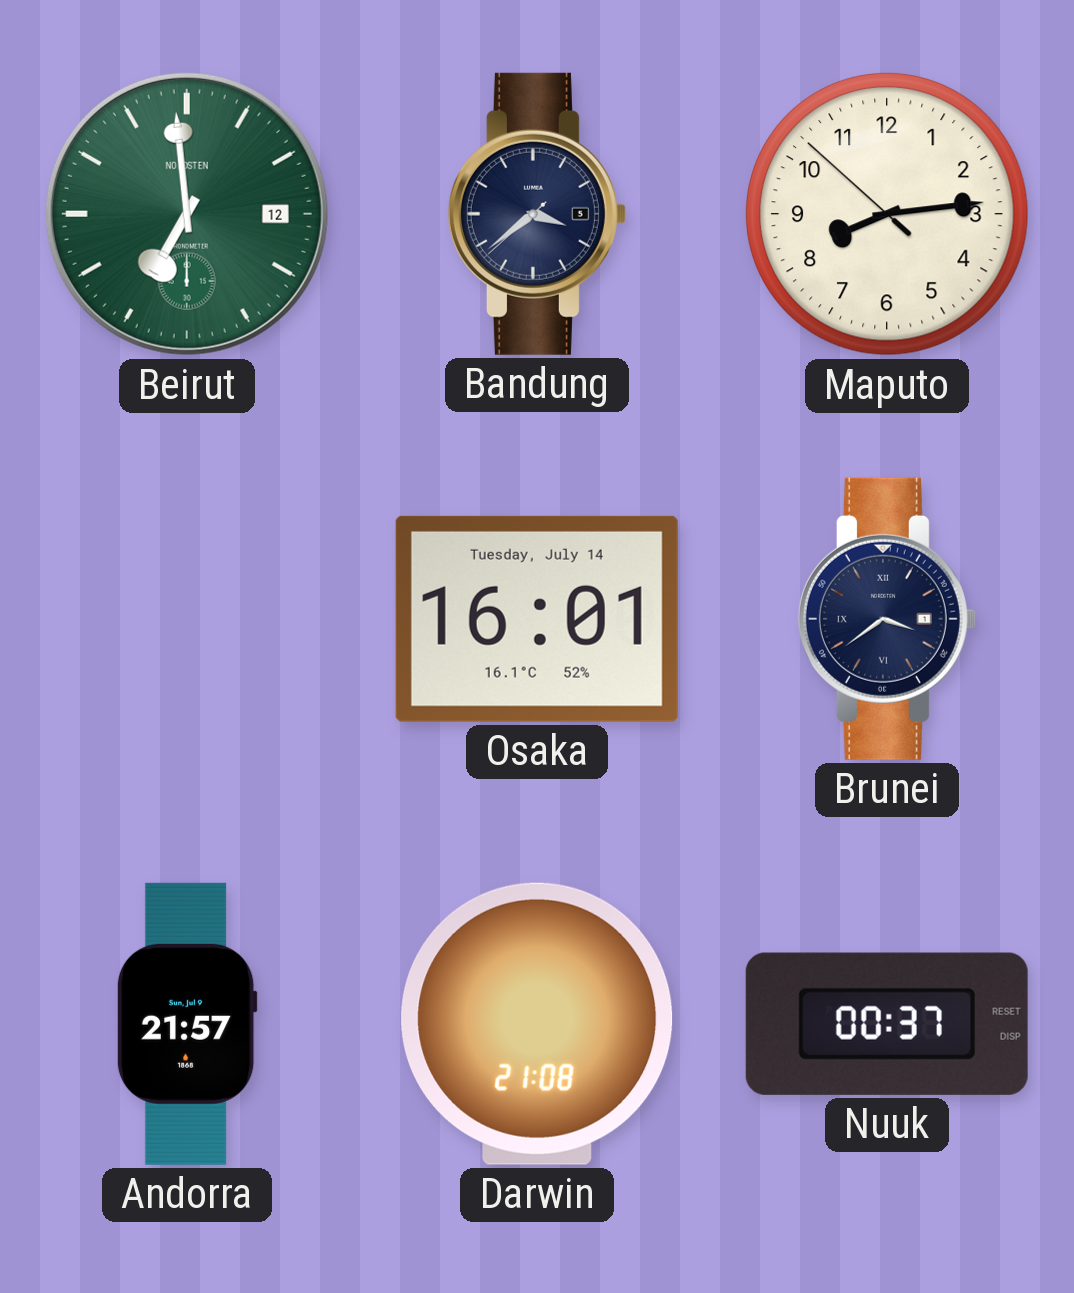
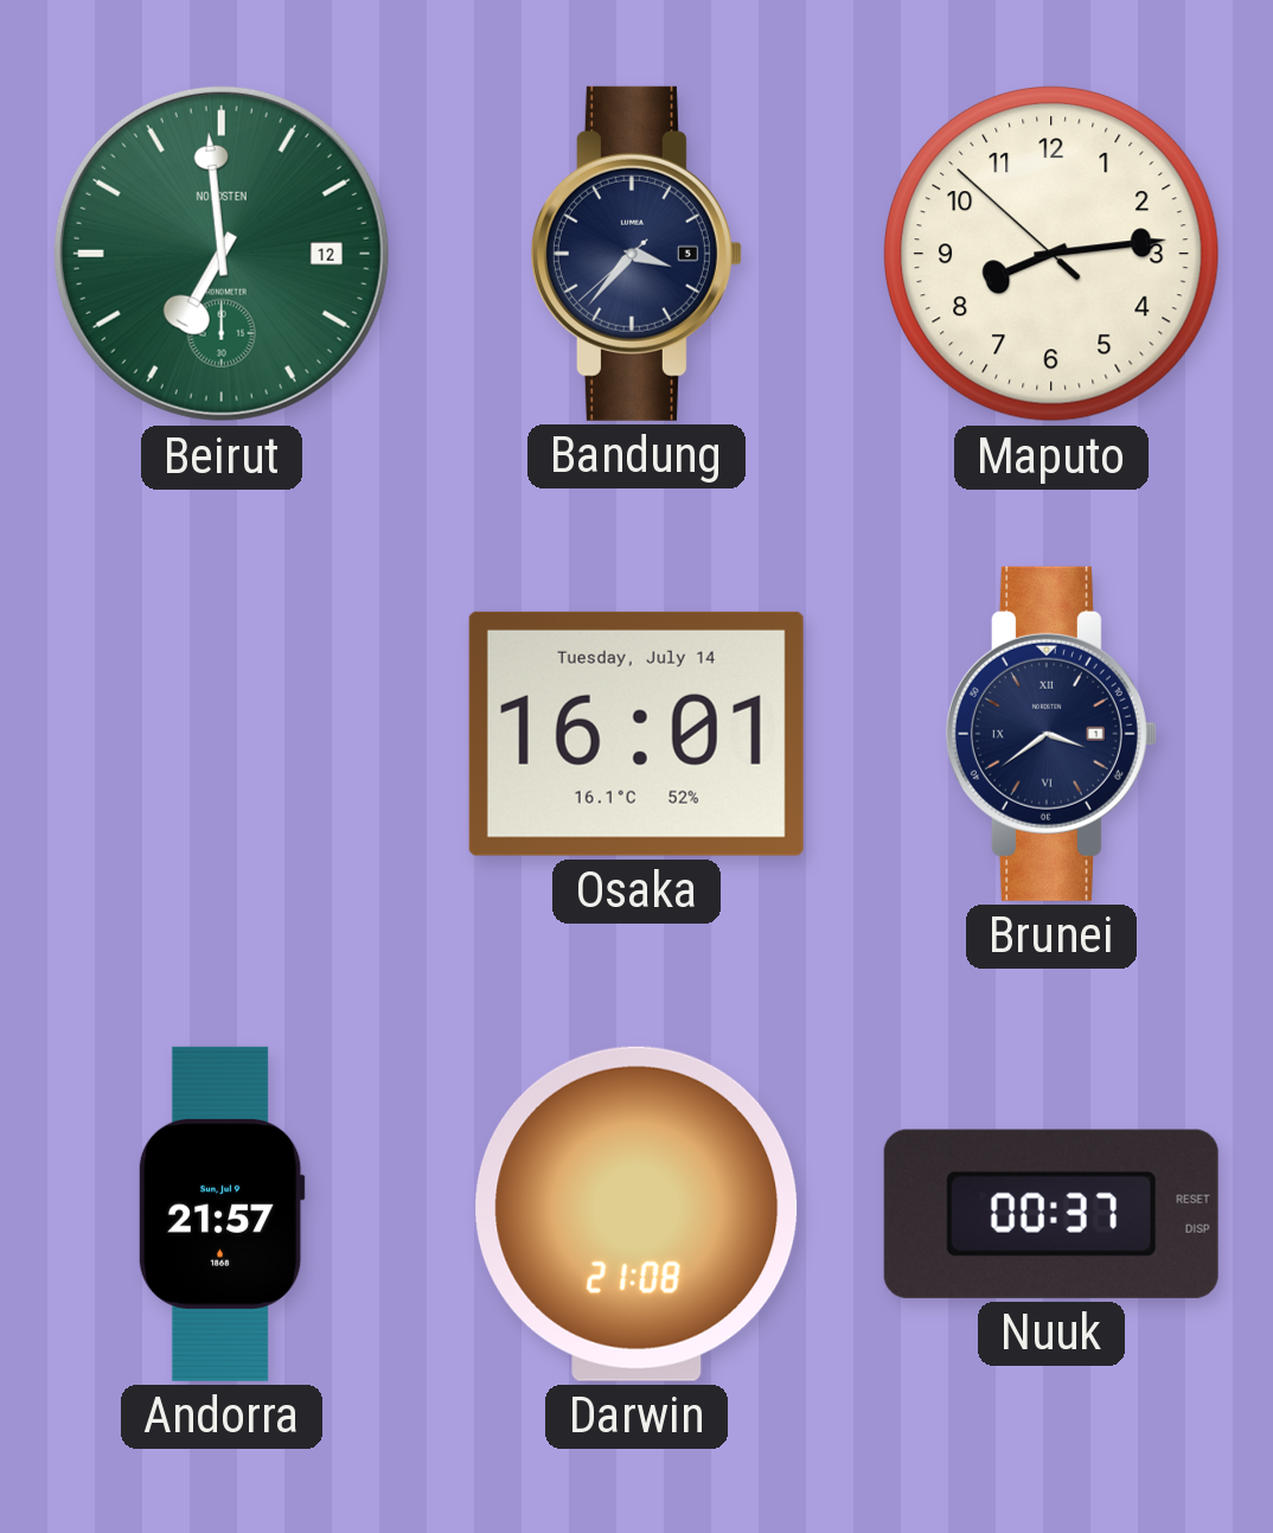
Bandung: 3:38 -> 3:36 (636, 254)
